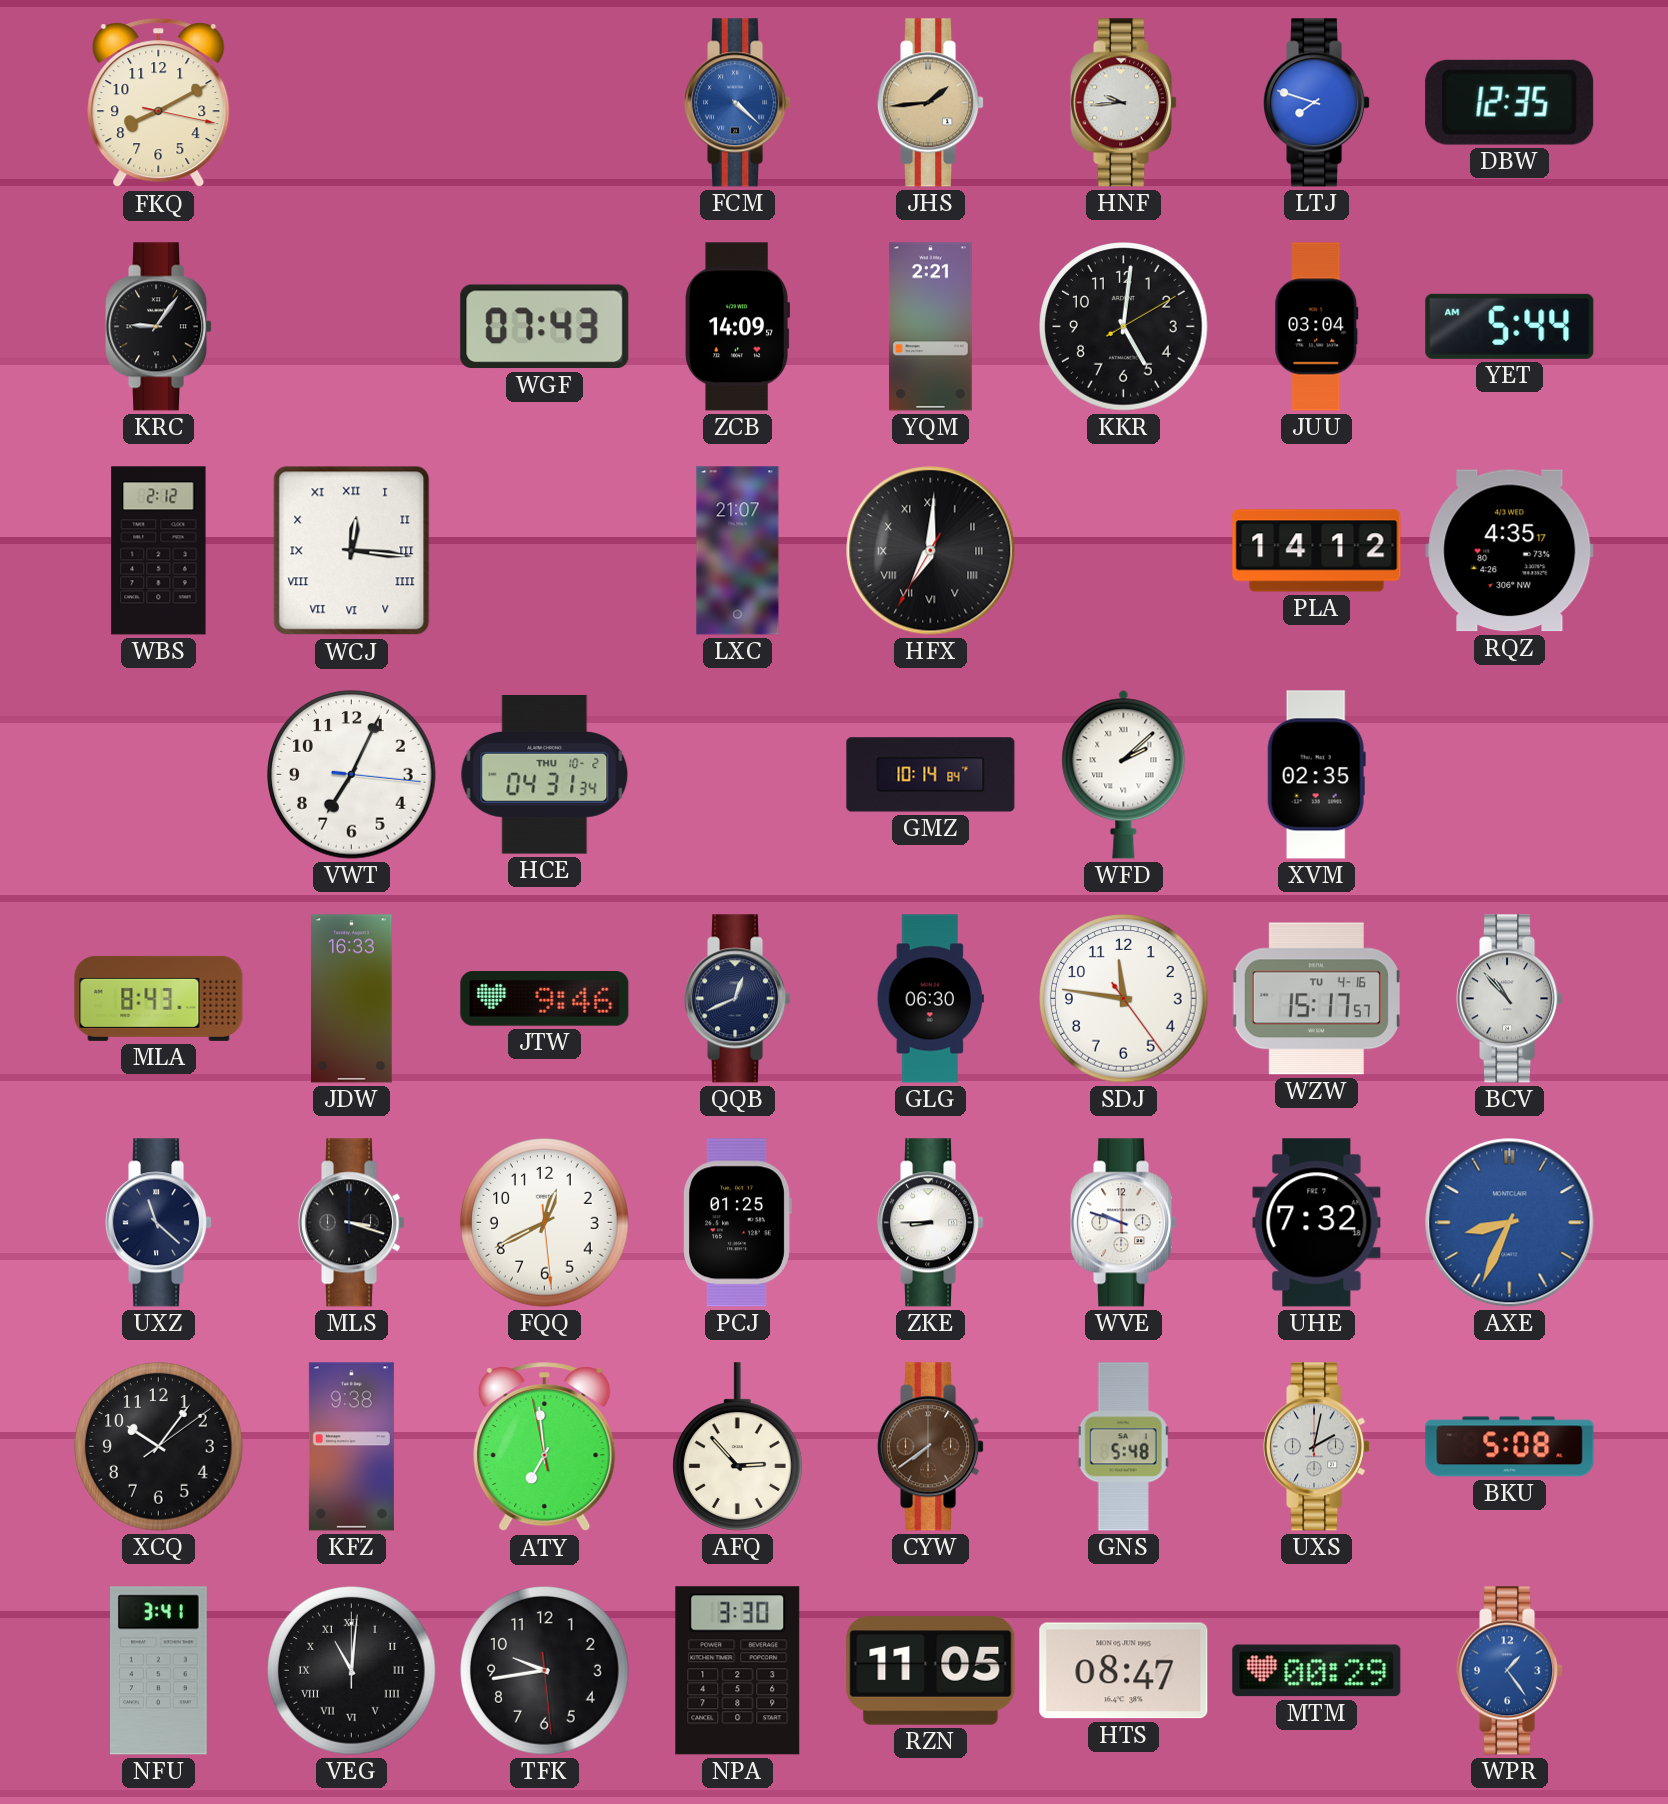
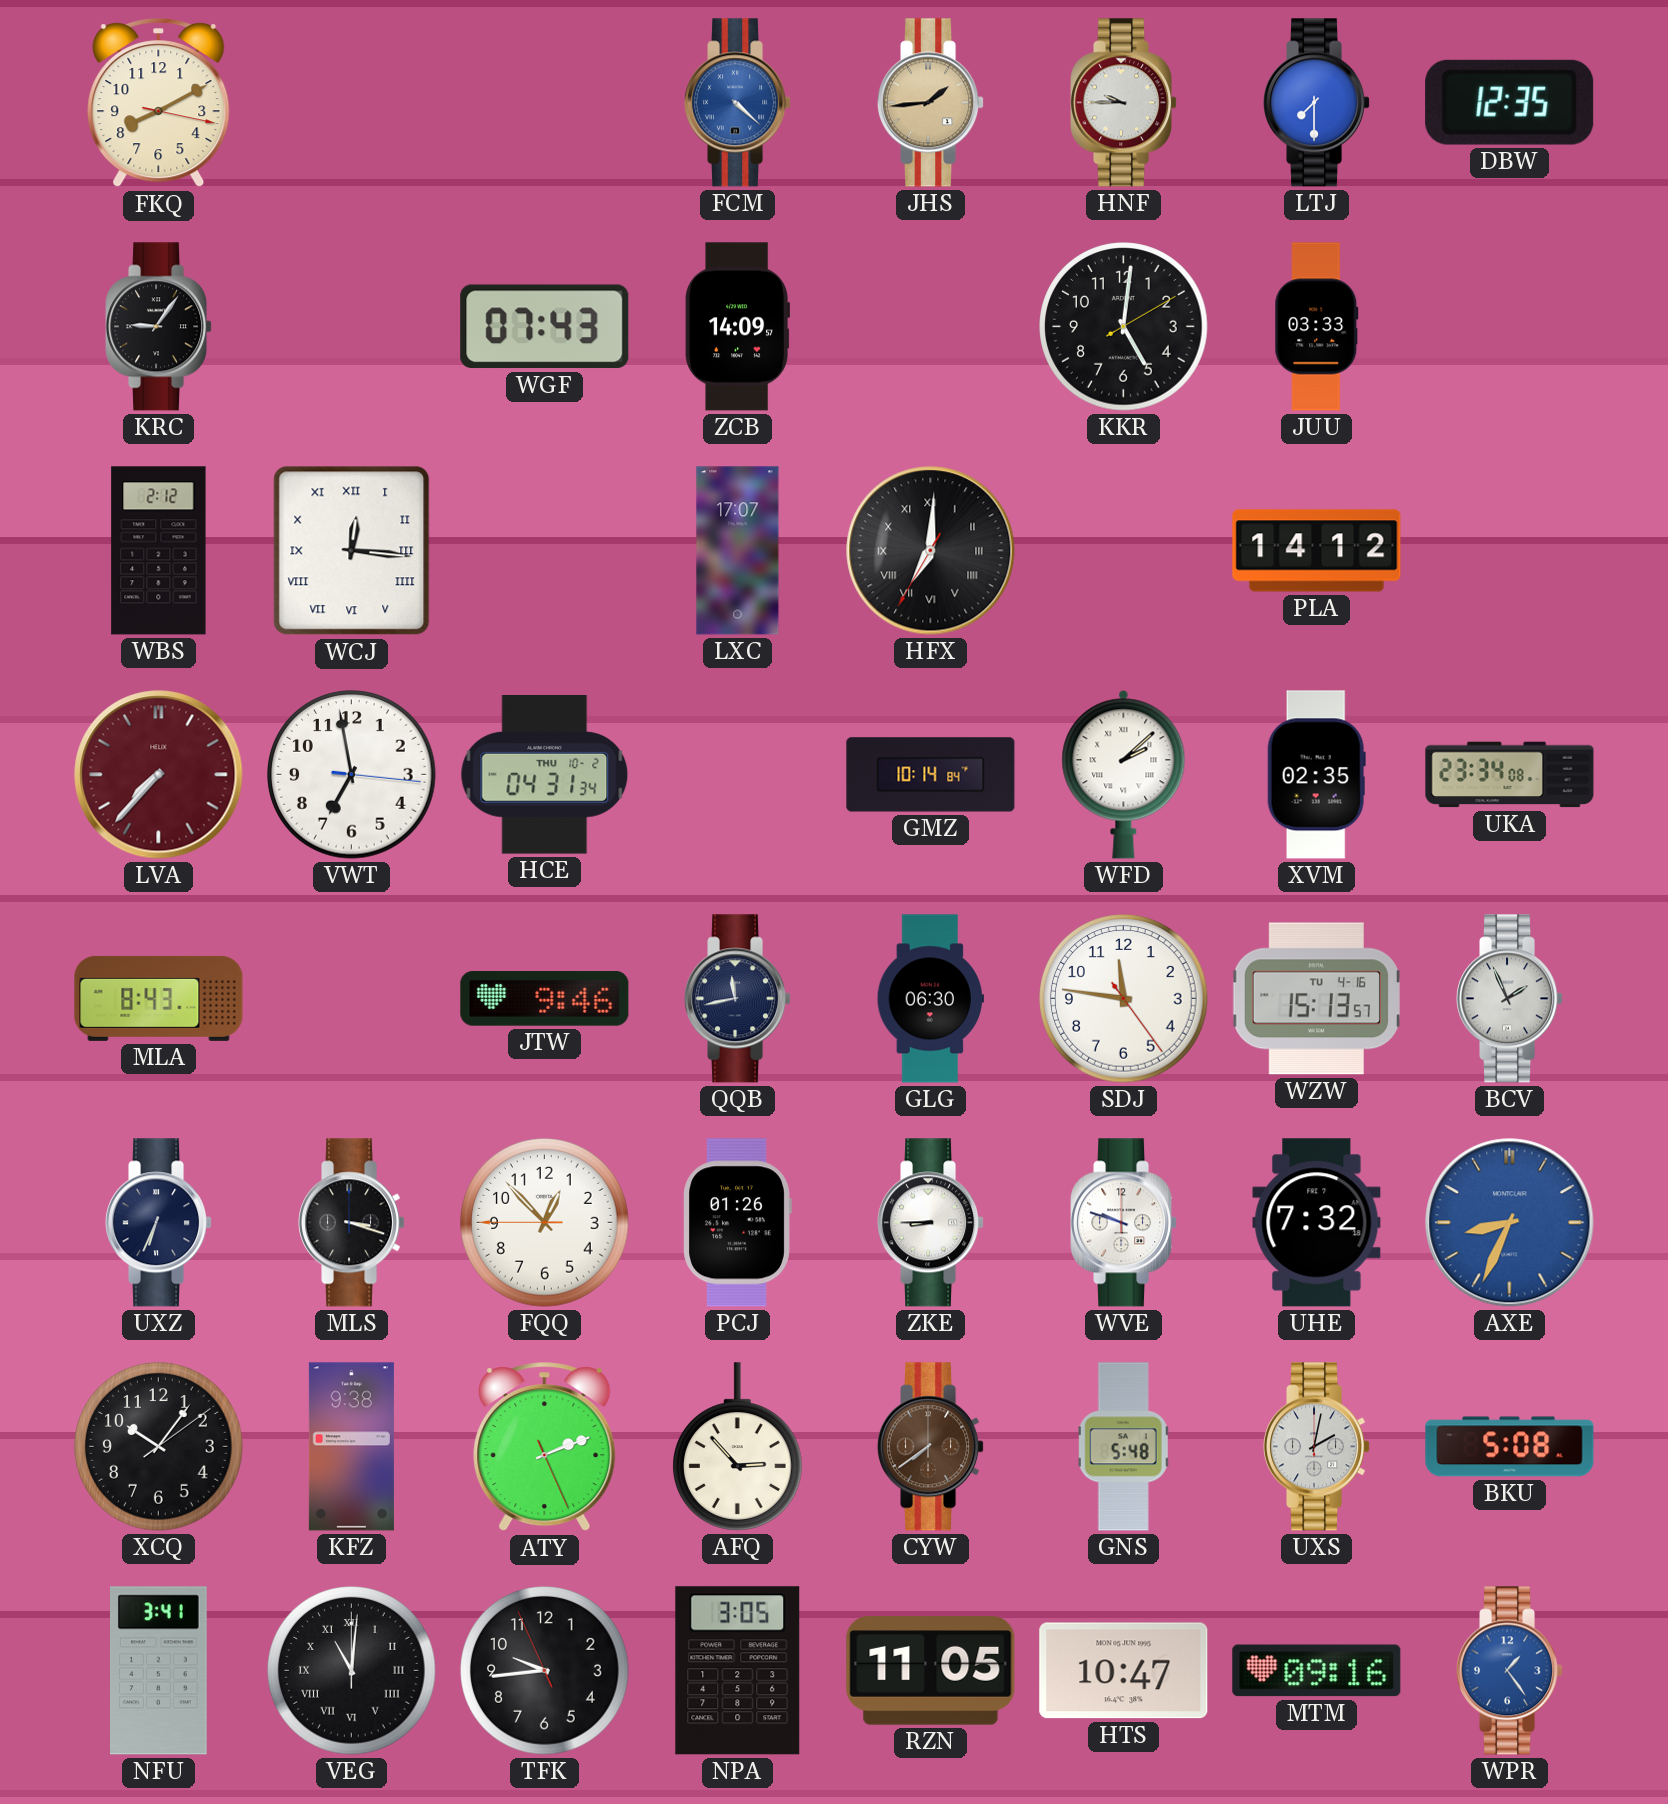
HNF: 9:44 -> 9:45 (1125, 103)
LTJ: 7:48 -> 7:30 (1318, 103)
YQM: 2:21 -> none (930, 327)
JUU: 03:04 -> 03:33 (1317, 327)
YET: 5:44 -> none (1510, 326)
LXC: 21:07 -> 17:07 (738, 551)
RQZ: 4:35 -> none (1510, 551)
LVA: none -> 7:37 (159, 775)
VWT: 7:04 -> 6:58 (352, 775)
UKA: none -> 23:34 (1510, 775)
JDW: 16:33 -> none (352, 999)
QQB: 12:41 -> 11:43 (739, 999)
WZW: 15:17 -> 15:13 (1316, 999)
BCV: 10:53 -> 1:56 (1511, 999)
UXZ: 11:22 -> 6:34 (160, 1223)
FQQ: 12:40 -> 12:52 (545, 1223)
PCJ: 01:25 -> 01:26 (737, 1223)
ATY: 6:58 -> 2:11 (545, 1447)
TFK: 9:43:29 -> 9:43:56 (545, 1671)
NPA: 3:30 -> 3:05 (738, 1671)
HTS: 08:47 -> 10:47 (1124, 1671)
MTM: 00:29 -> 09:16 (1317, 1671)
